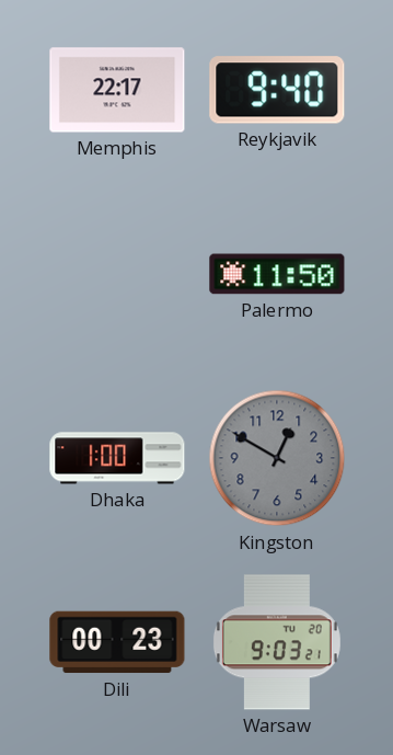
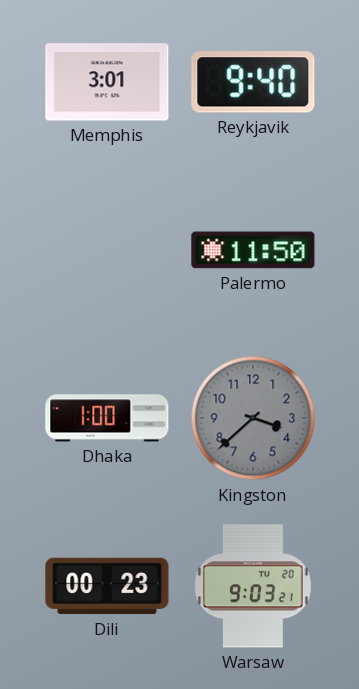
Memphis: 22:17 -> 3:01 (107, 82)
Kingston: 12:50 -> 3:38 (253, 418)
